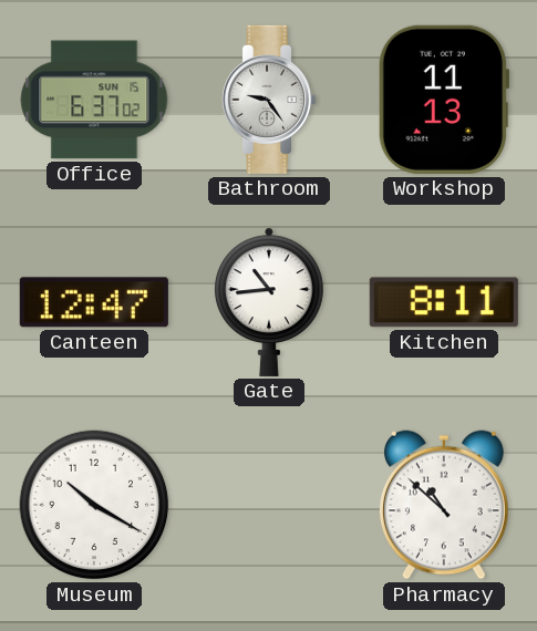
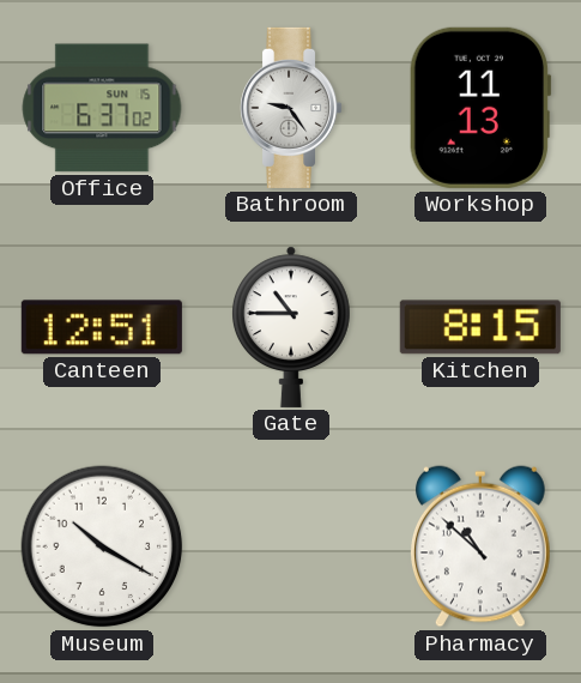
Canteen: 12:47 -> 12:51 (102, 327)
Gate: 10:44 -> 10:45 (292, 327)
Kitchen: 8:11 -> 8:15 (480, 327)
